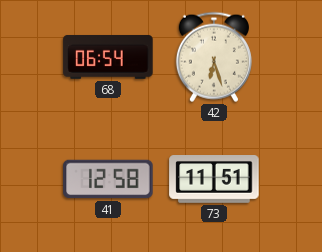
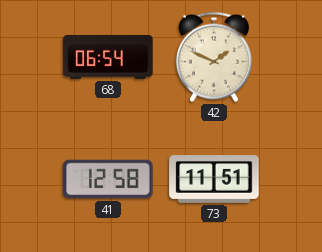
42: 6:27 -> 1:49 (214, 57)
